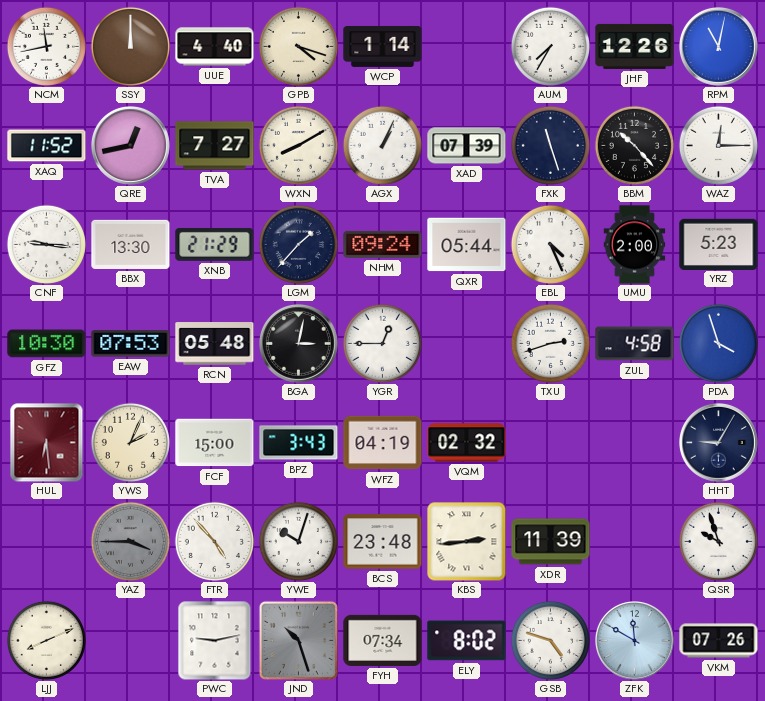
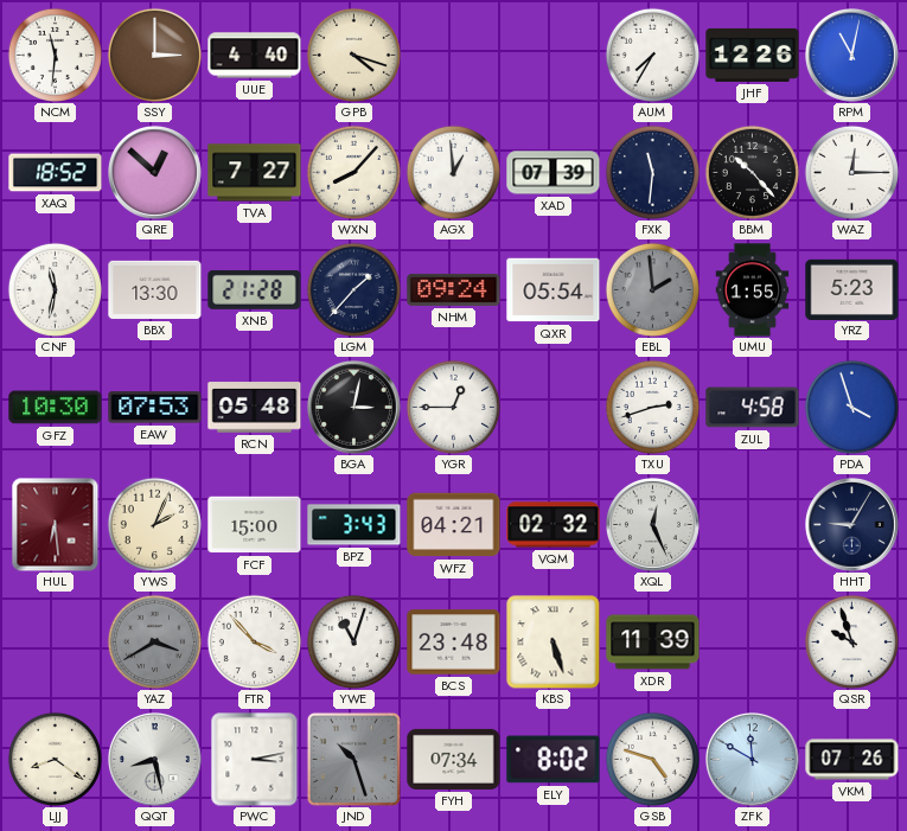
NCM: 11:43 -> 11:31 (55, 55)
SSY: 12:00 -> 3:00 (154, 55)
WCP: 1:14 -> none (383, 46)
XAQ: 11:52 -> 18:52 (56, 173)
QRE: 12:43 -> 12:52 (155, 173)
WXN: 8:10 -> 8:07 (353, 172)
AGX: 1:04 -> 12:59 (453, 172)
FXK: 11:27 -> 11:31 (652, 172)
CNF: 9:16 -> 11:32 (55, 289)
XNB: 21:29 -> 21:28 (255, 289)
QXR: 05:44 -> 05:54 (554, 290)
EBL: 4:26 -> 1:59 (652, 289)
EBL dial: white -> grey (652, 289)
UMU: 2:00 -> 1:55 (753, 290)
WFZ: 04:19 -> 04:21 (454, 525)
XQL: none -> 12:26 (653, 525)
YAZ: 3:45 -> 3:40 (154, 641)
FTR: 4:53 -> 3:53 (254, 641)
YWE: 10:03 -> 11:03 (353, 641)
KBS: 2:44 -> 5:27 (554, 643)
LJJ: 8:11 -> 8:21 (55, 759)
QQT: none -> 8:28 (155, 760)
PWC: 9:13 -> 3:13 (255, 760)
